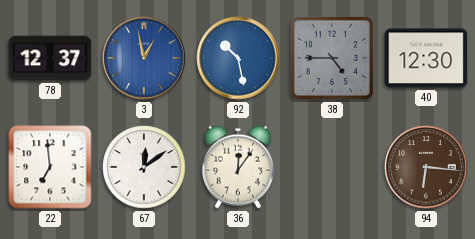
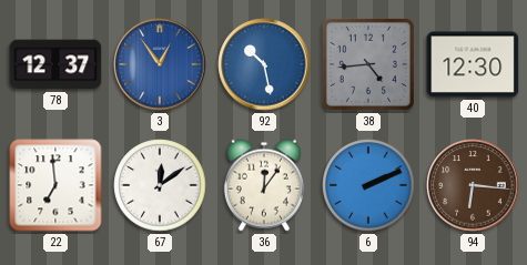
3: 12:58 -> 12:54 (160, 64)
38: 4:45 -> 4:44 (368, 64)
6: none -> 2:11 (368, 185)
